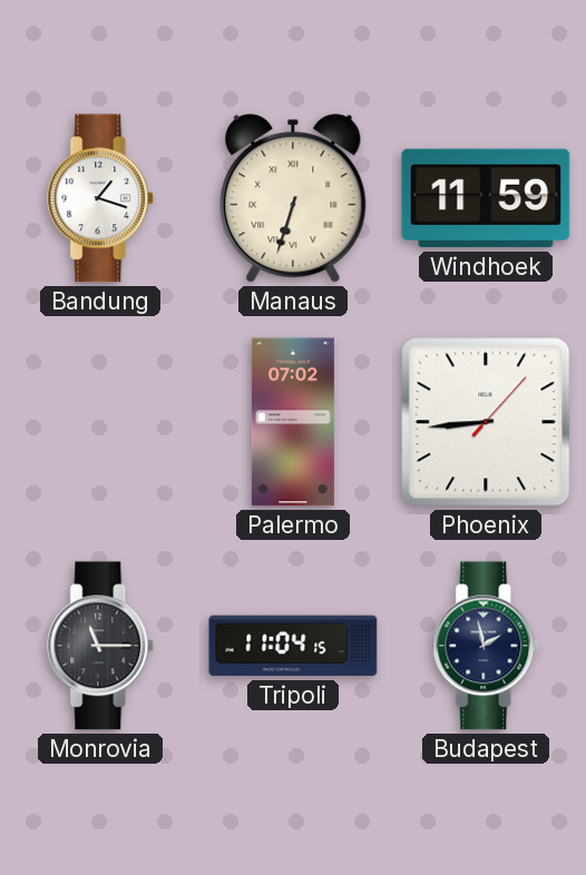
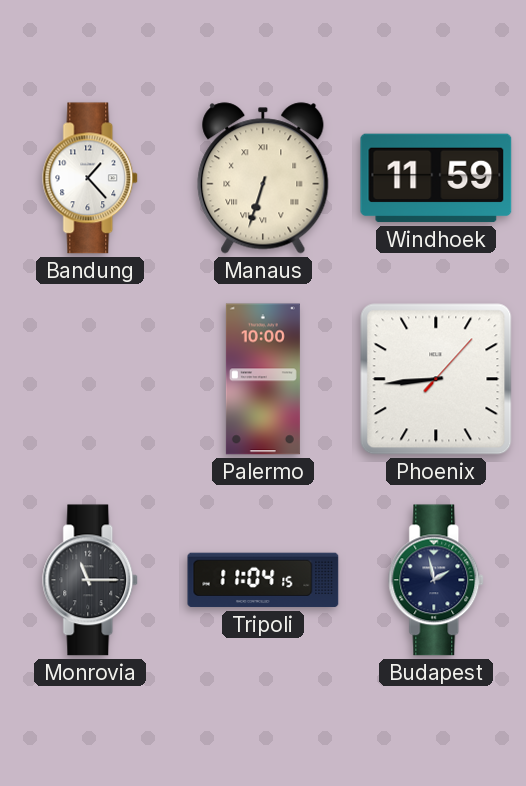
Bandung: 1:18 -> 1:23 (91, 178)
Palermo: 07:02 -> 10:00 (263, 379)
